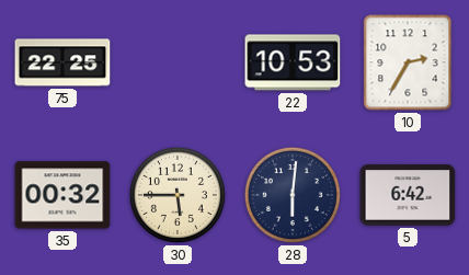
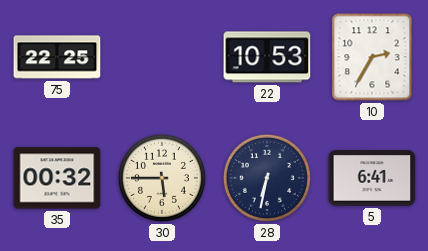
28: 6:01 -> 6:32 (267, 178)
5: 6:42 -> 6:41 (372, 178)
